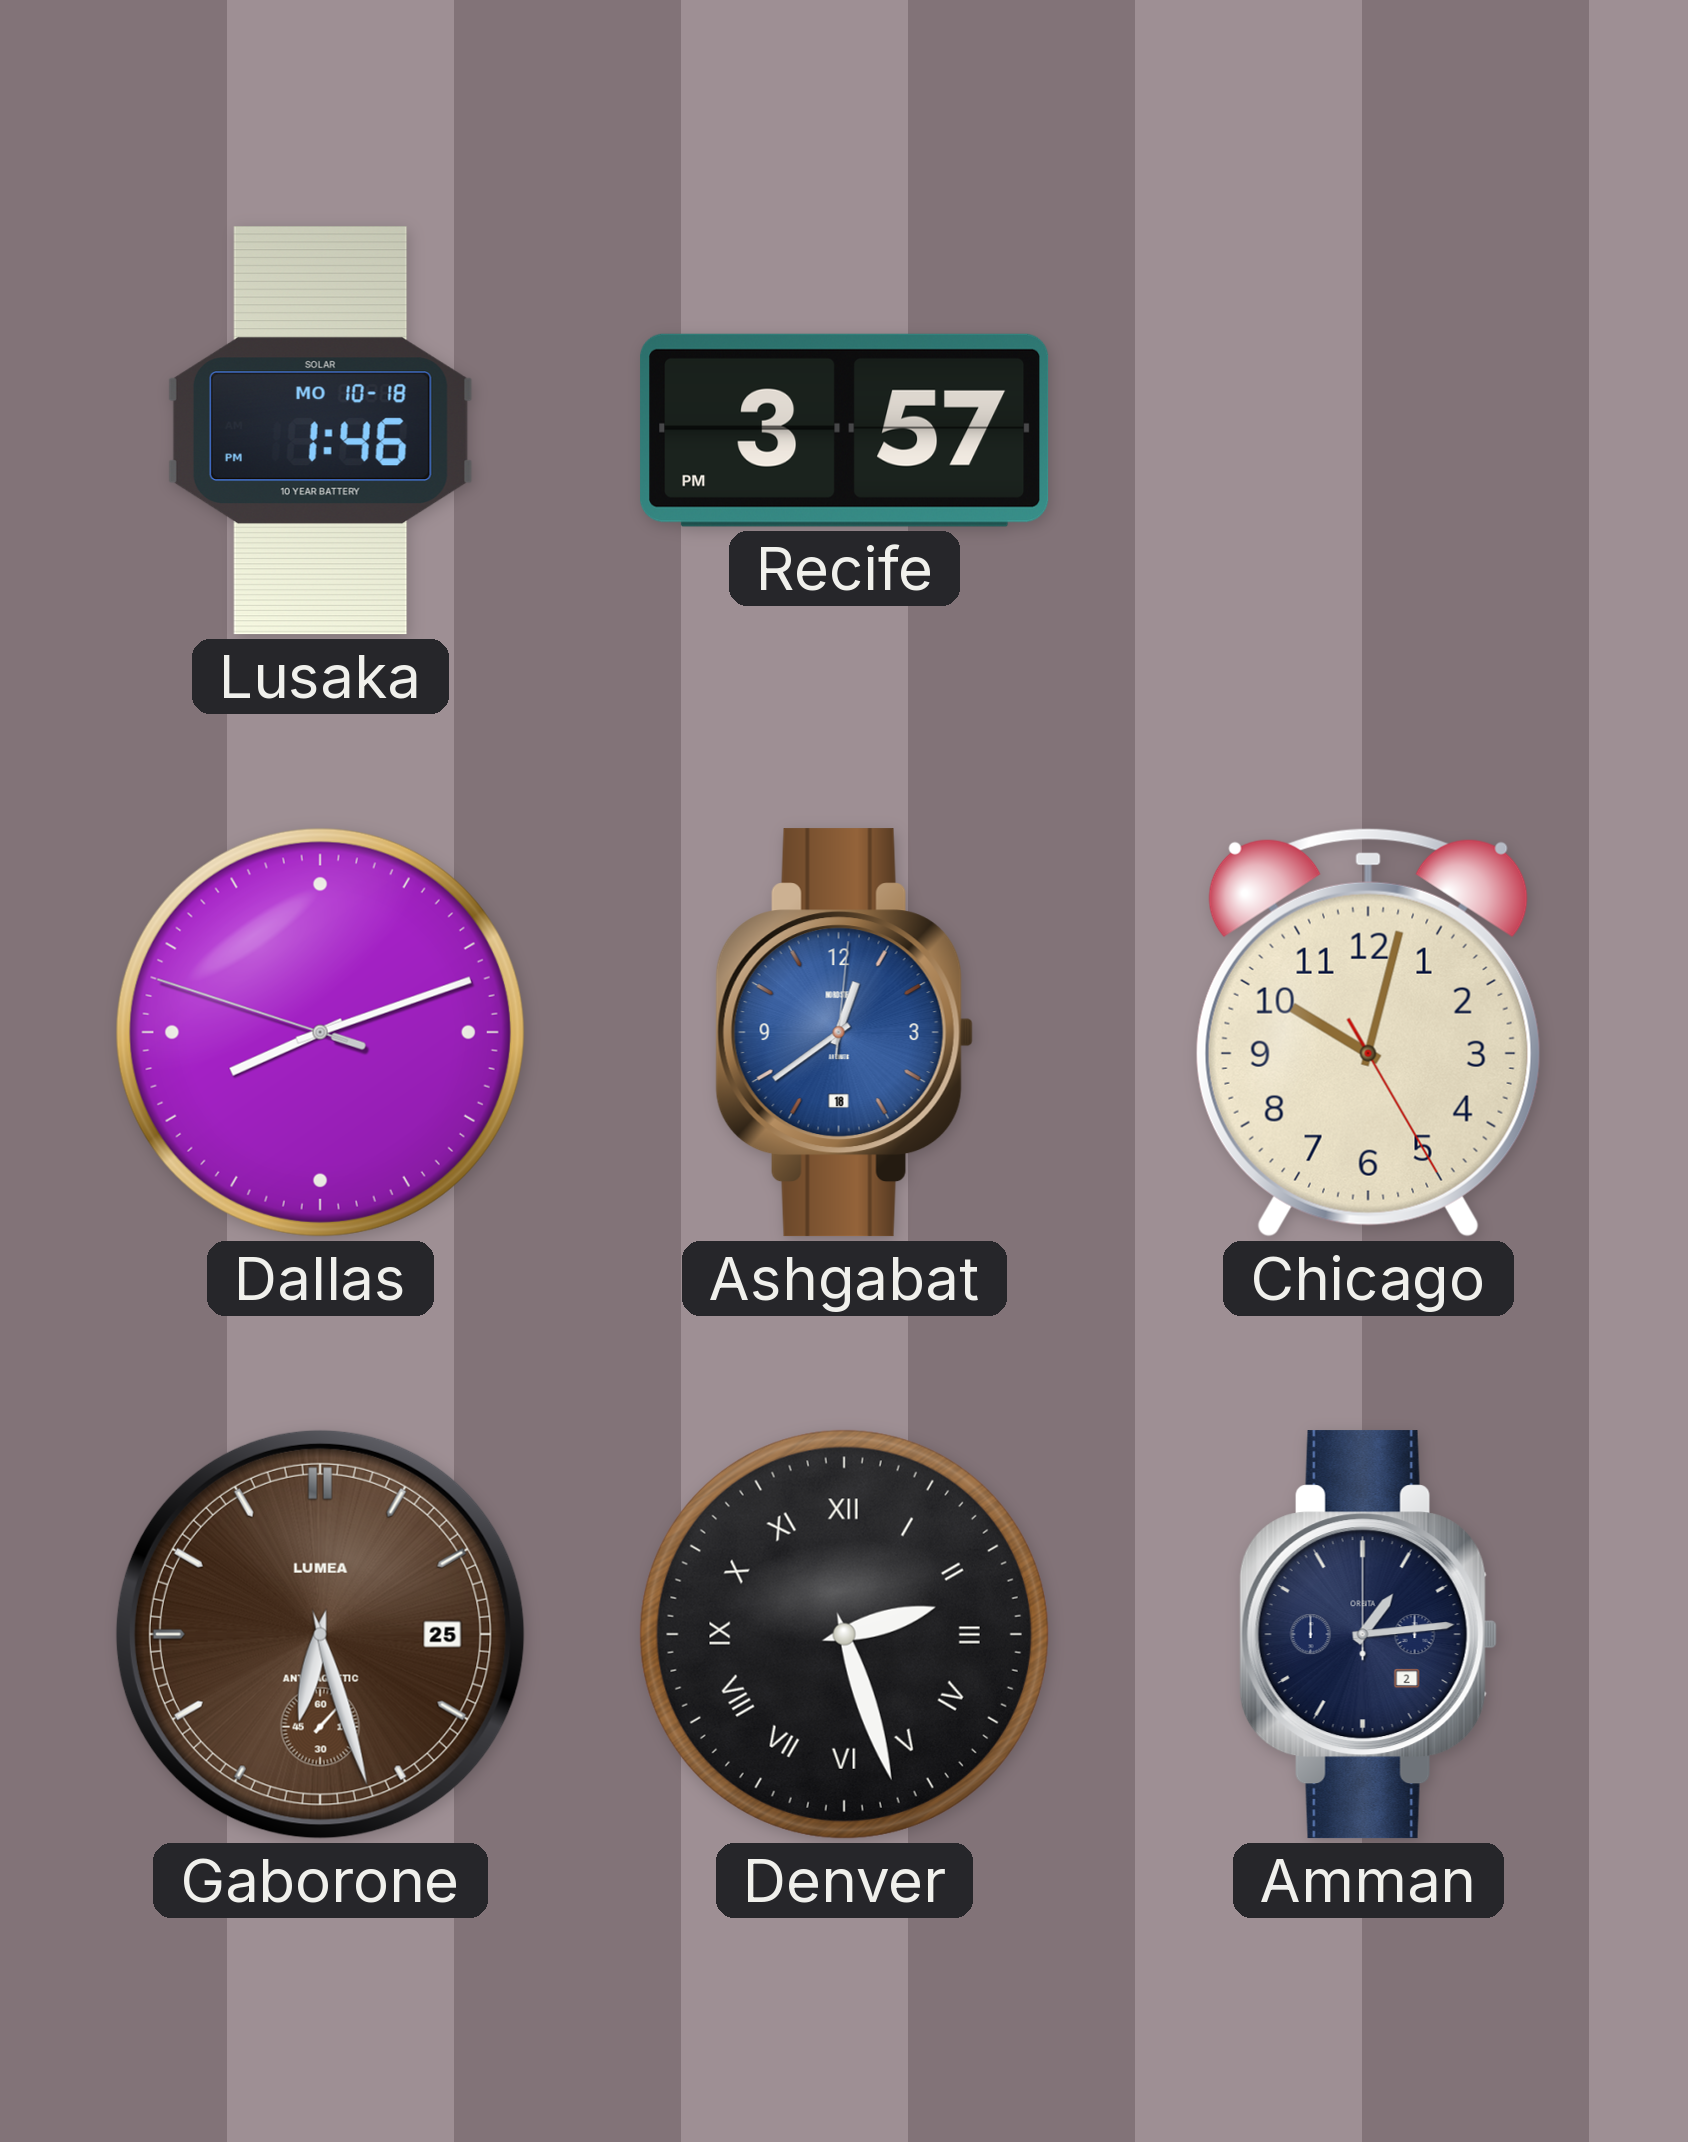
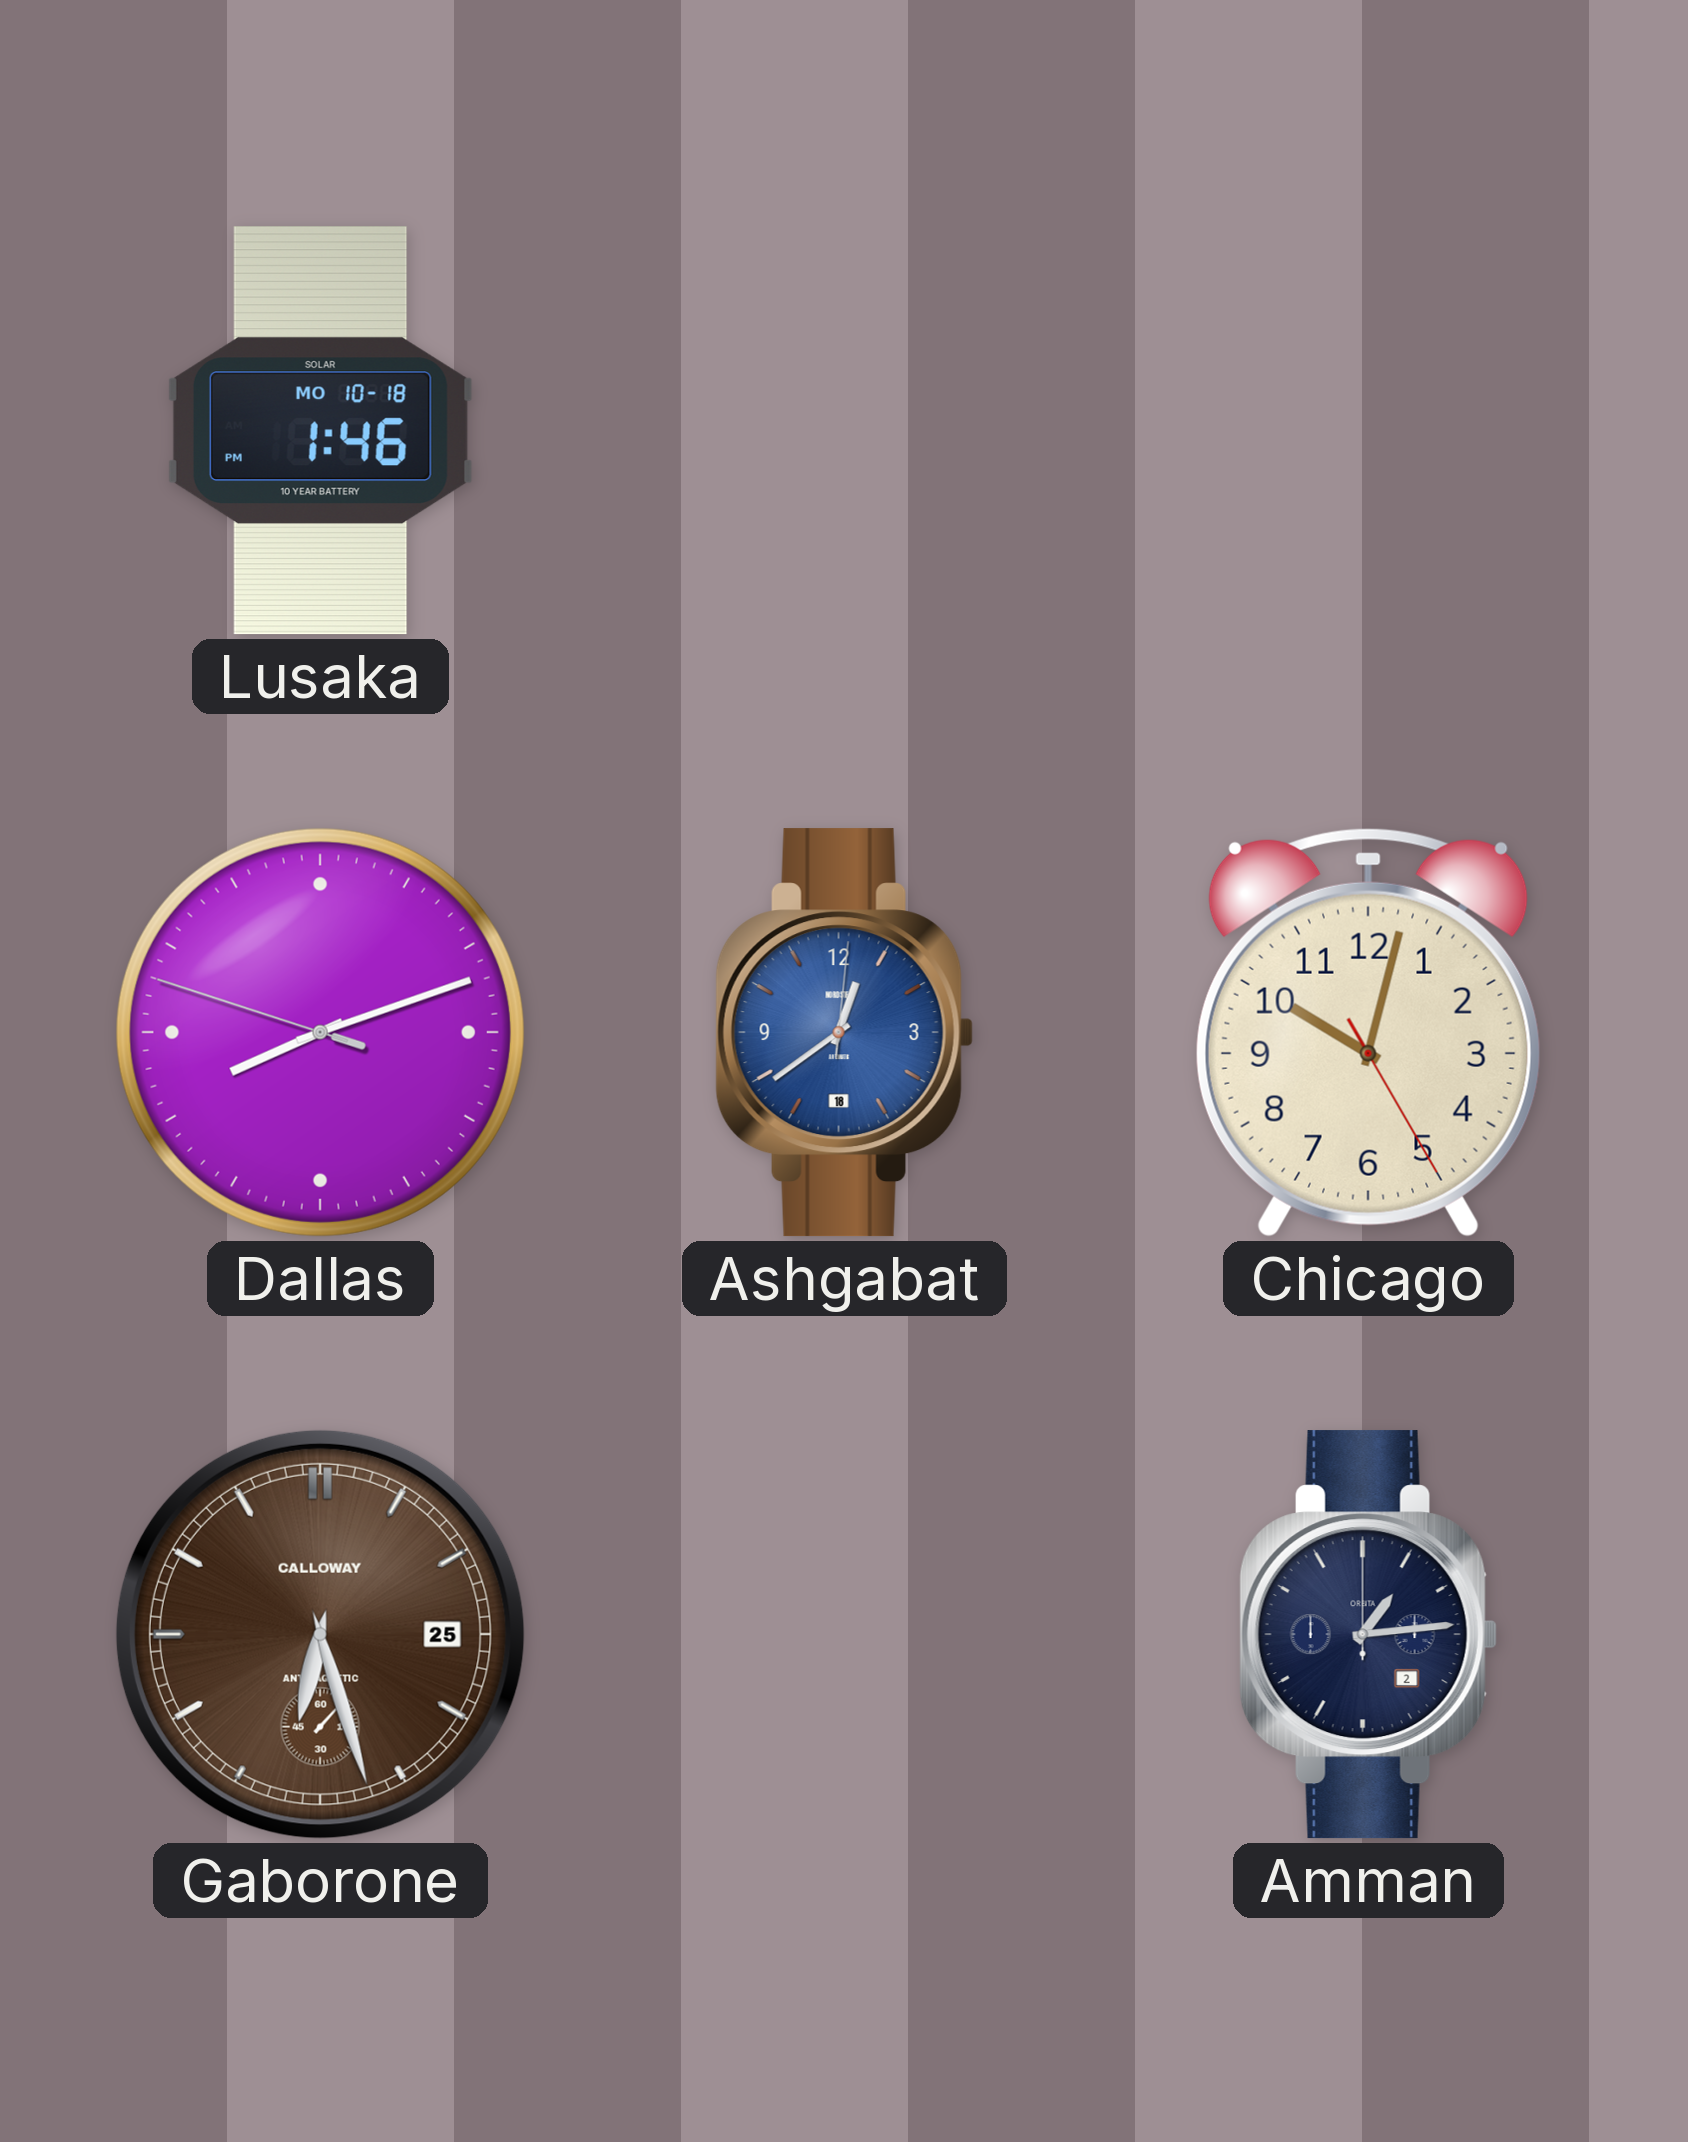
Recife: 3:57 -> none (845, 430)
Gaborone brand: LUMEA -> CALLOWAY (320, 1634)
Denver: 2:27 -> none (844, 1634)
